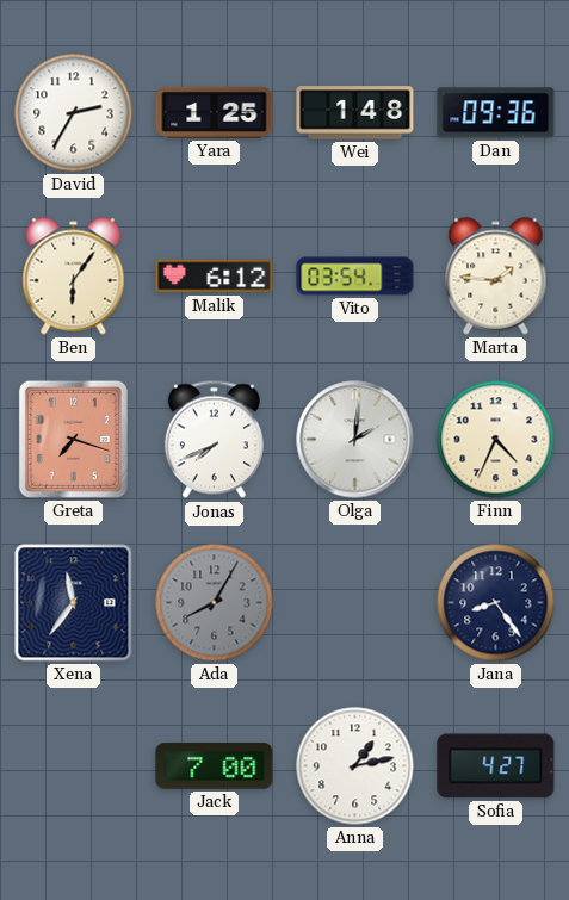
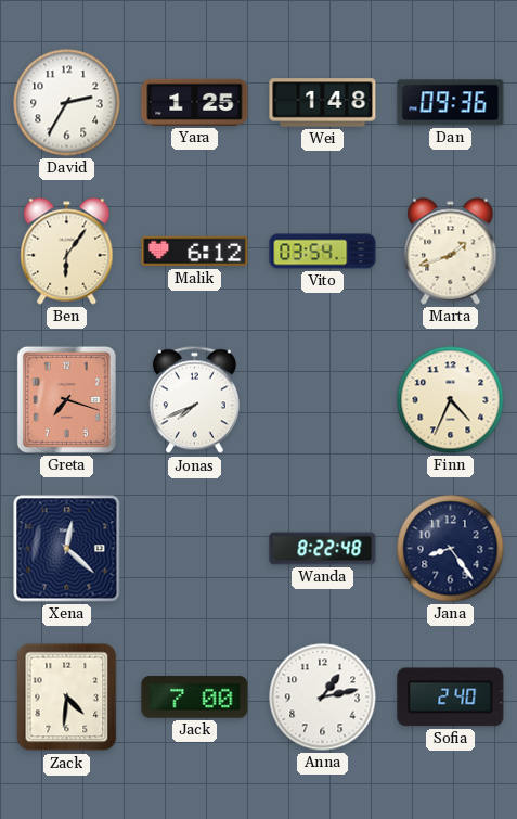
Marta: 1:46 -> 1:42 (451, 252)
Olga: 2:01 -> none (355, 440)
Xena: 11:36 -> 12:22 (67, 549)
Ada: 8:05 -> none (215, 603)
Wanda: none -> 8:22 (323, 549)
Zack: none -> 4:31 (67, 698)
Sofia: 4:27 -> 2:40 (451, 698)
